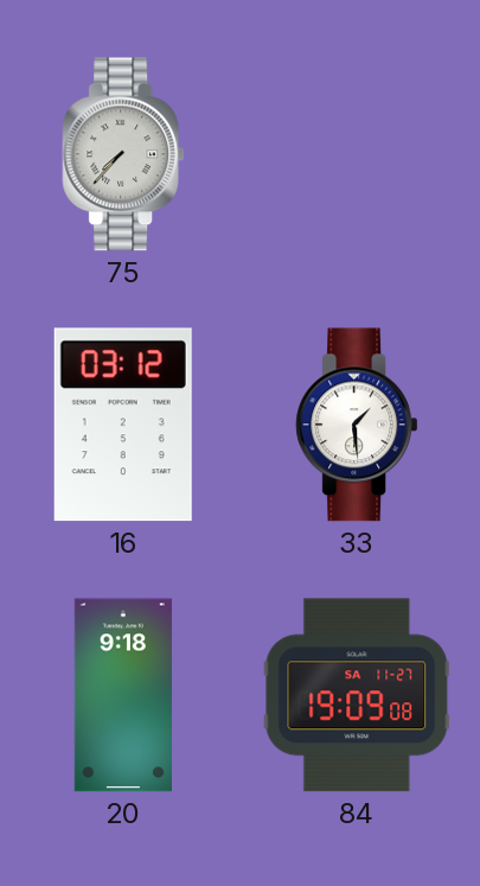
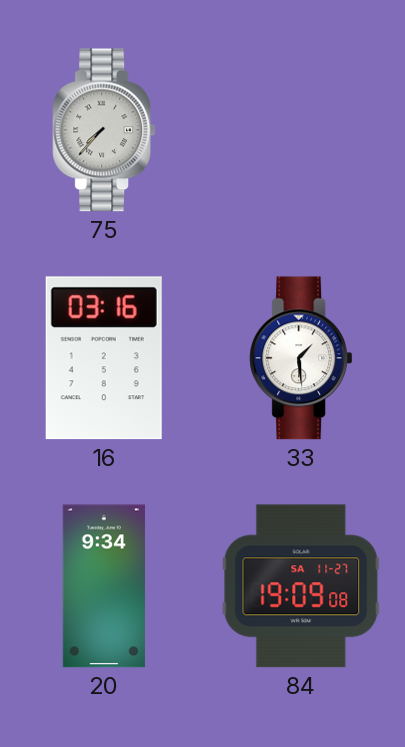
16: 03:12 -> 03:16 (104, 358)
20: 9:18 -> 9:34 (104, 586)
